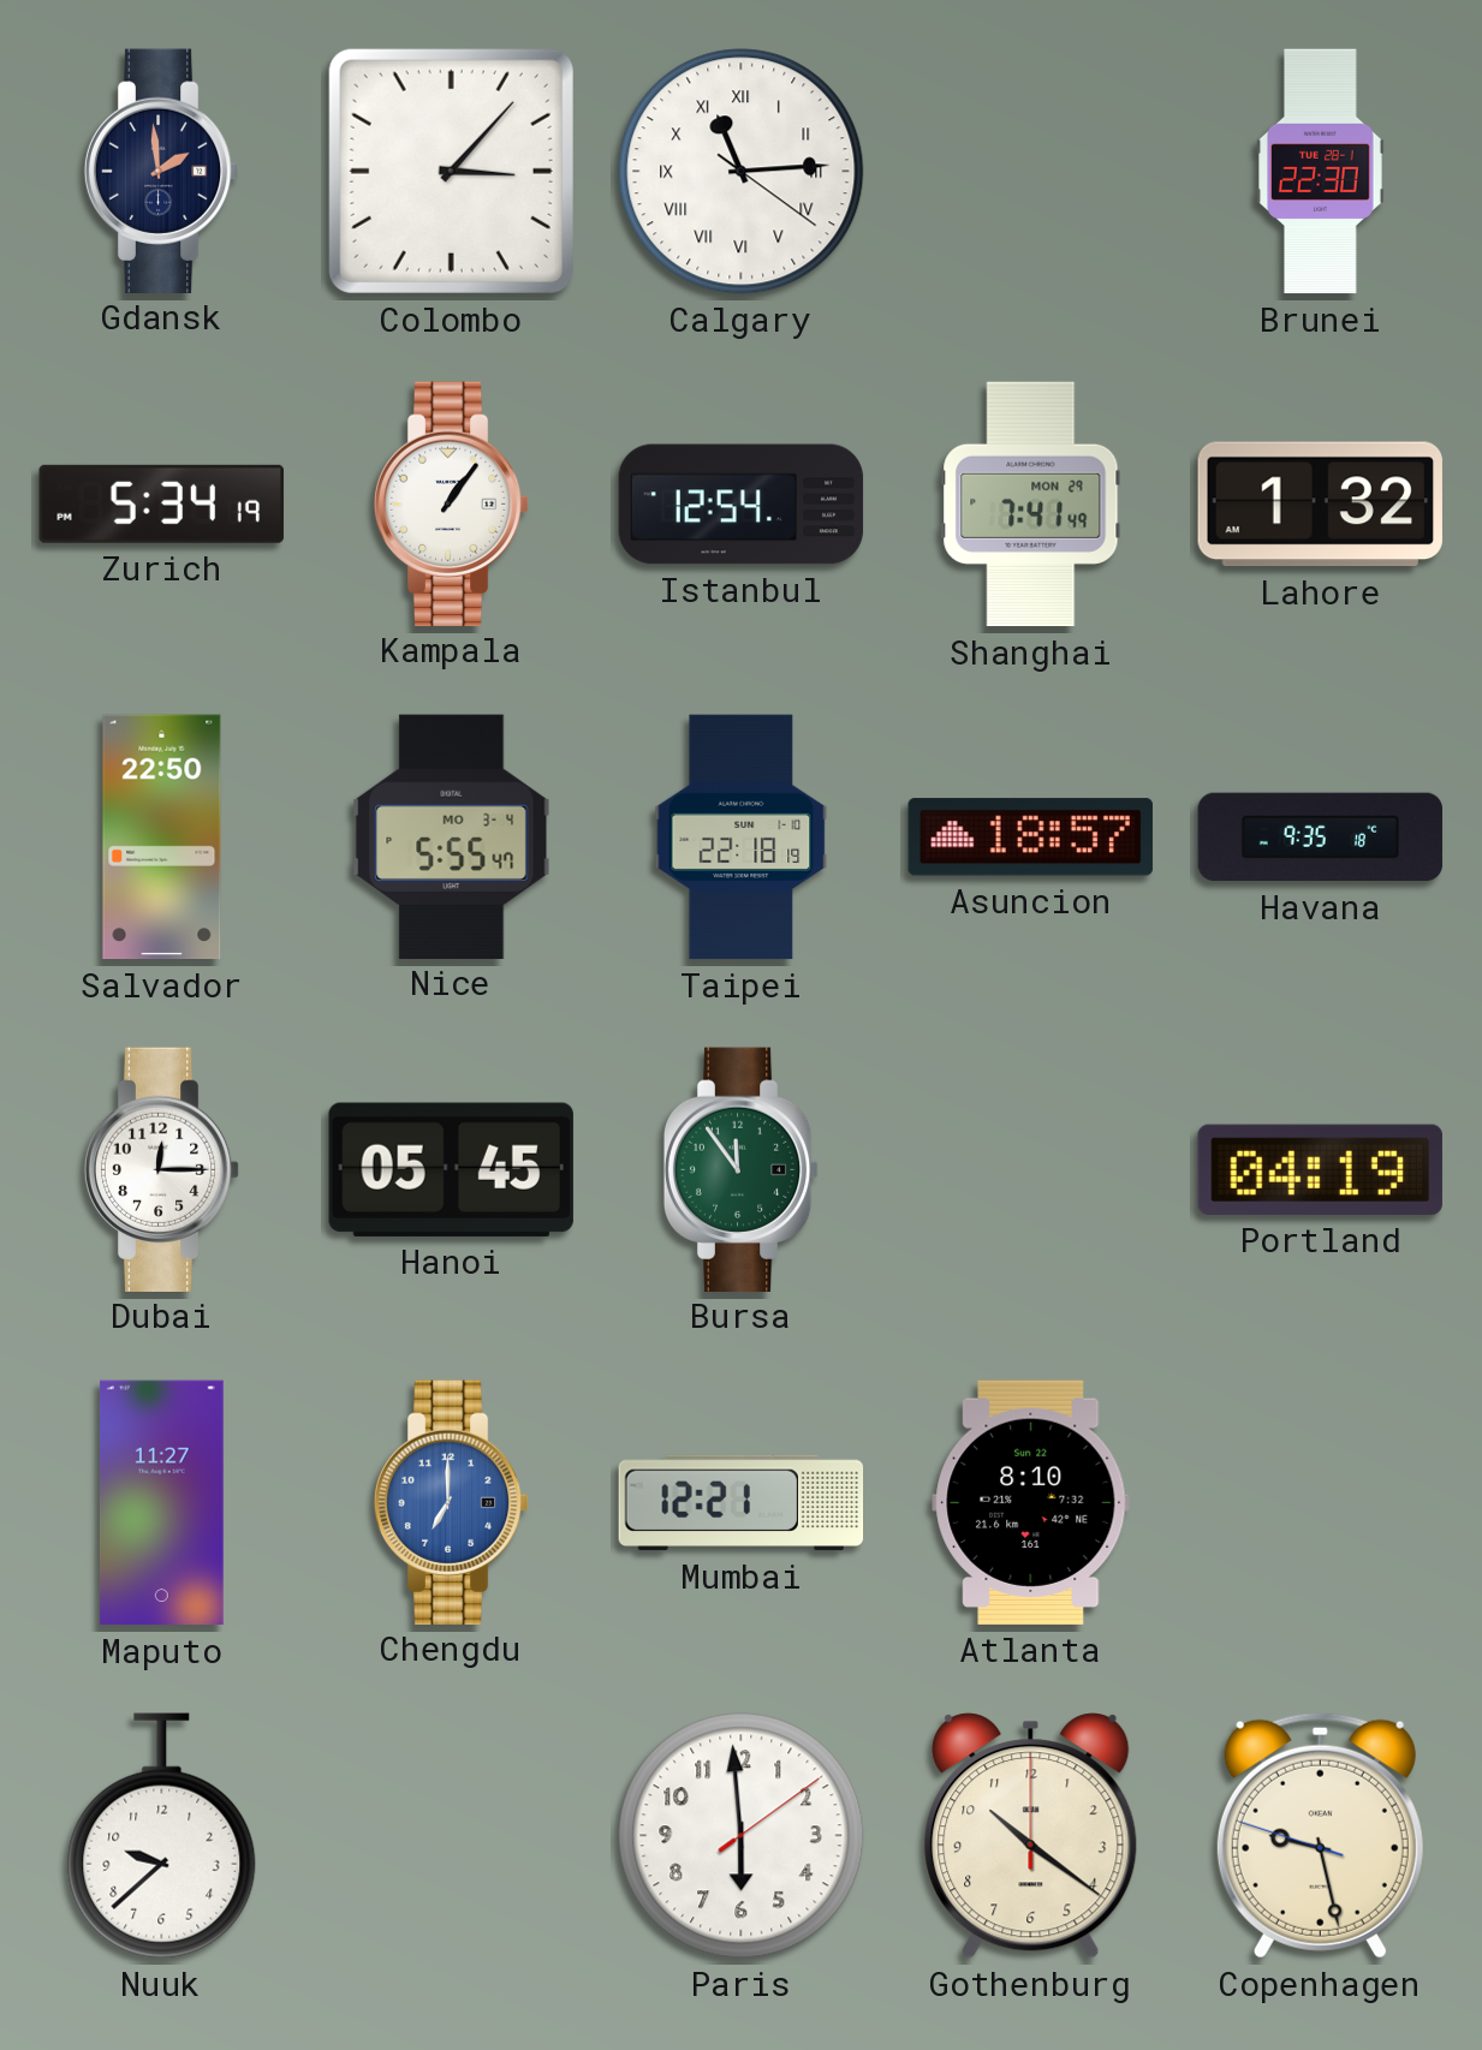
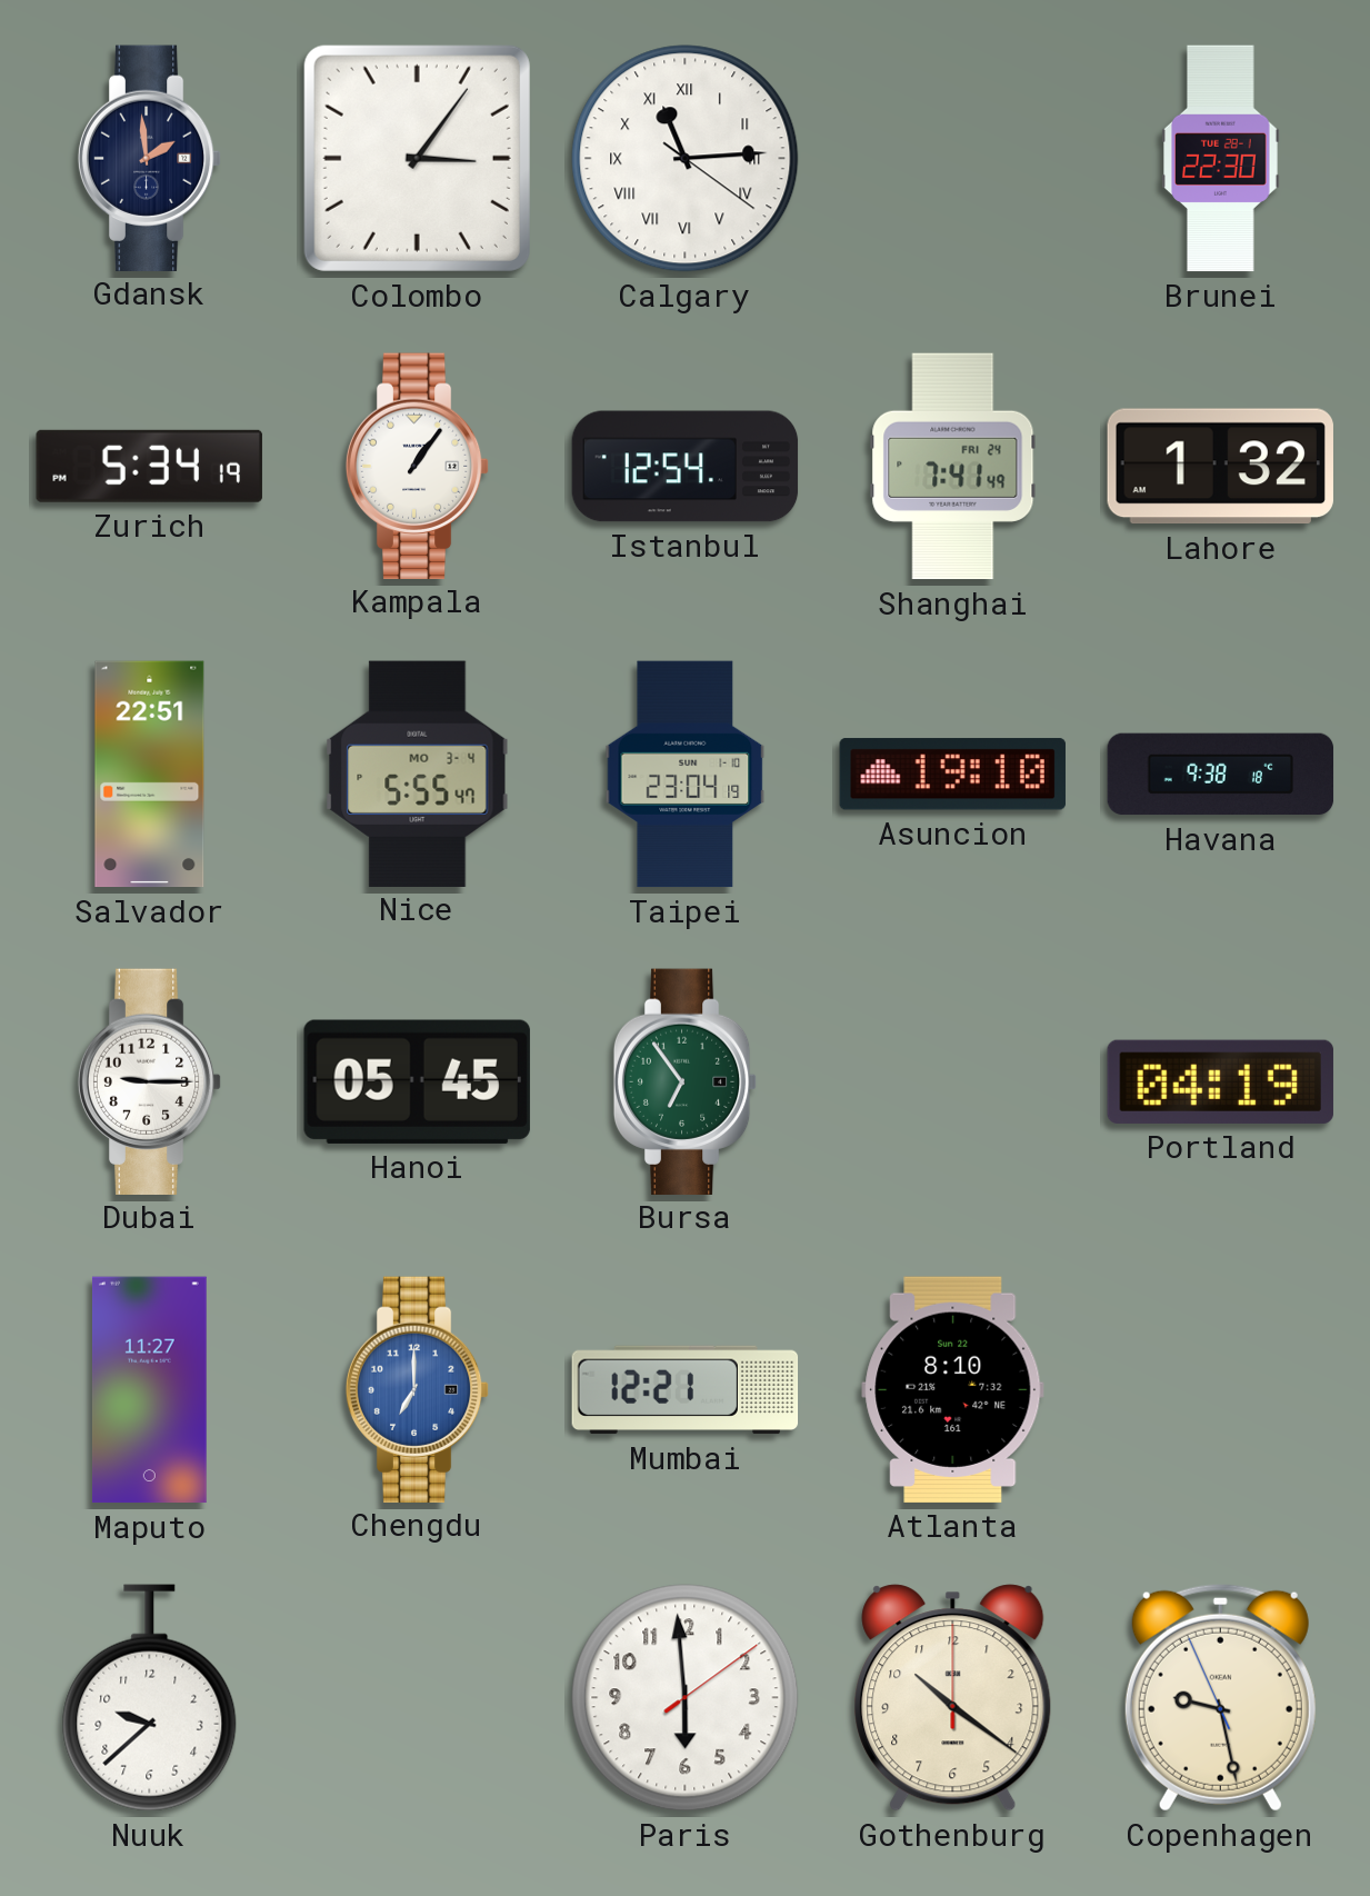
Colombo: 3:07 -> 3:06 (417, 158)
Shanghai date: MON 29 -> FRI 24 (953, 467)
Salvador: 22:50 -> 22:51 (150, 775)
Taipei: 22:18 -> 23:04 (686, 775)
Asuncion: 18:57 -> 19:10 (952, 775)
Havana: 9:35 -> 9:38 (1221, 775)
Dubai: 12:15 -> 9:15 (150, 1081)
Bursa: 11:54 -> 6:54 (686, 1081)
Copenhagen: 9:27:48 -> 9:27:56 (1220, 1697)
